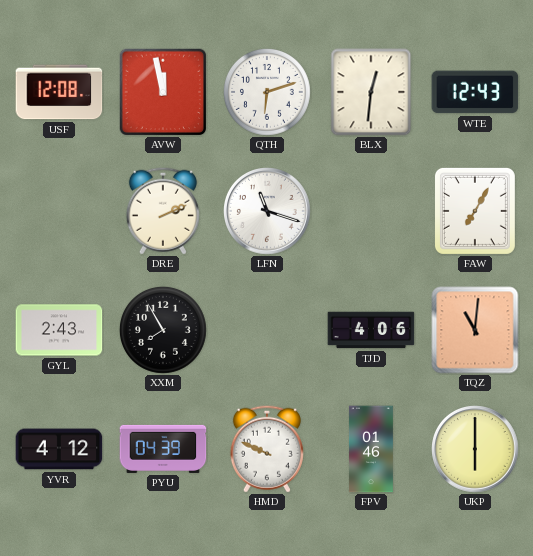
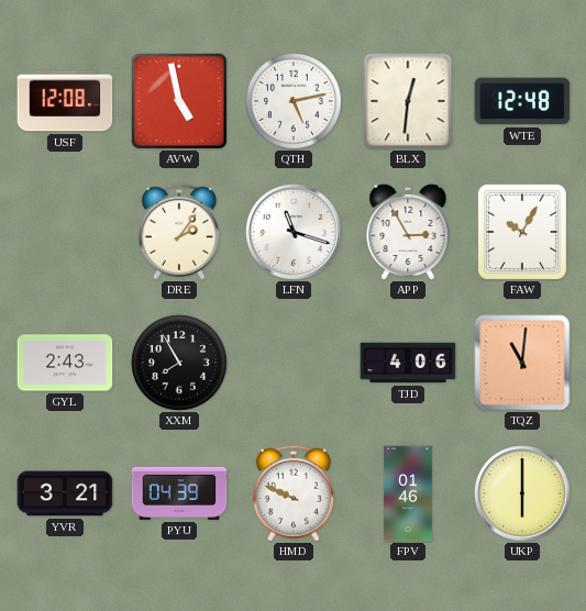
AVW: 11:58 -> 4:58 (179, 101)
QTH: 6:12 -> 5:13 (294, 101)
WTE: 12:43 -> 12:48 (522, 101)
DRE: 2:11 -> 2:06 (179, 232)
APP: none -> 2:55 (408, 232)
FAW: 7:05 -> 10:05 (522, 232)
YVR: 4:12 -> 3:21 (65, 493)
